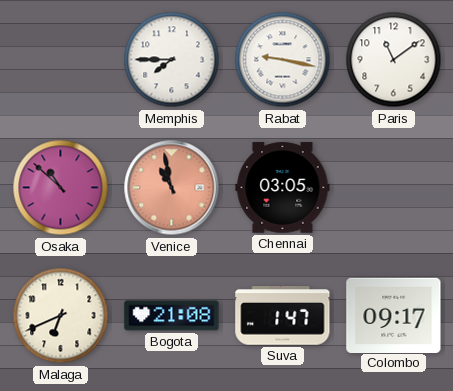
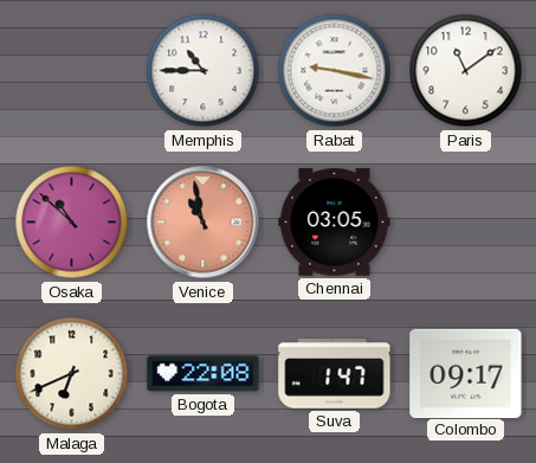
Memphis: 7:45 -> 10:45 (204, 71)
Bogota: 21:08 -> 22:08 (204, 374)
